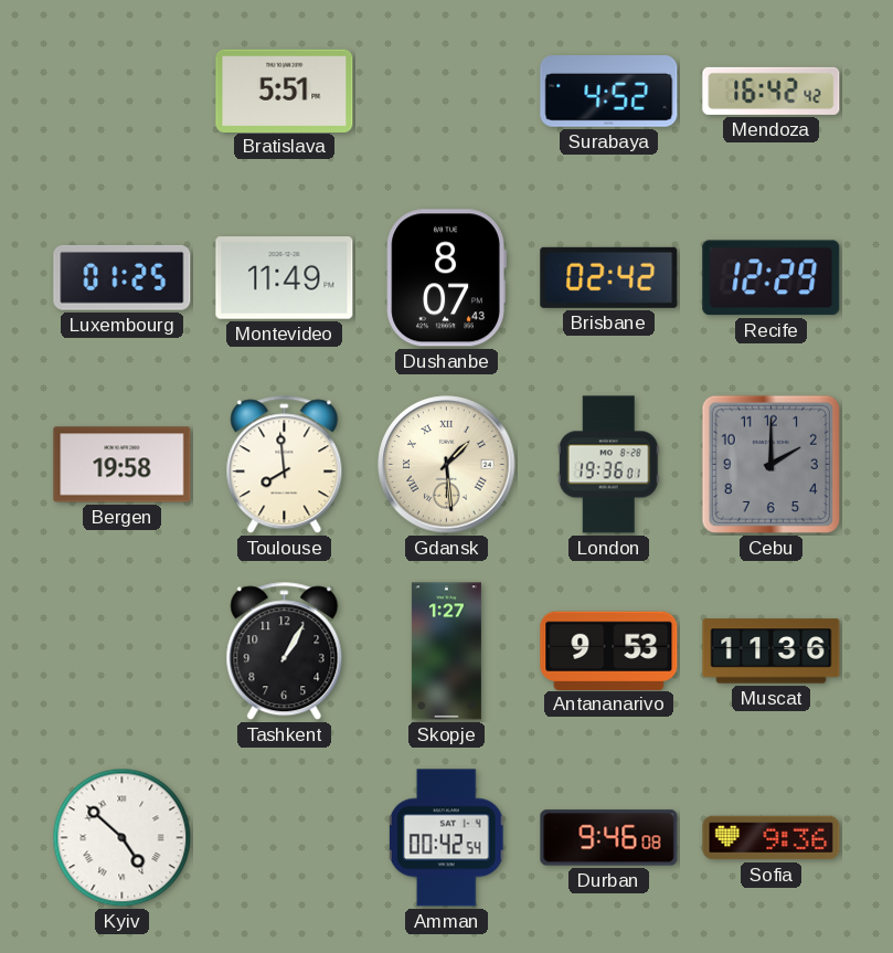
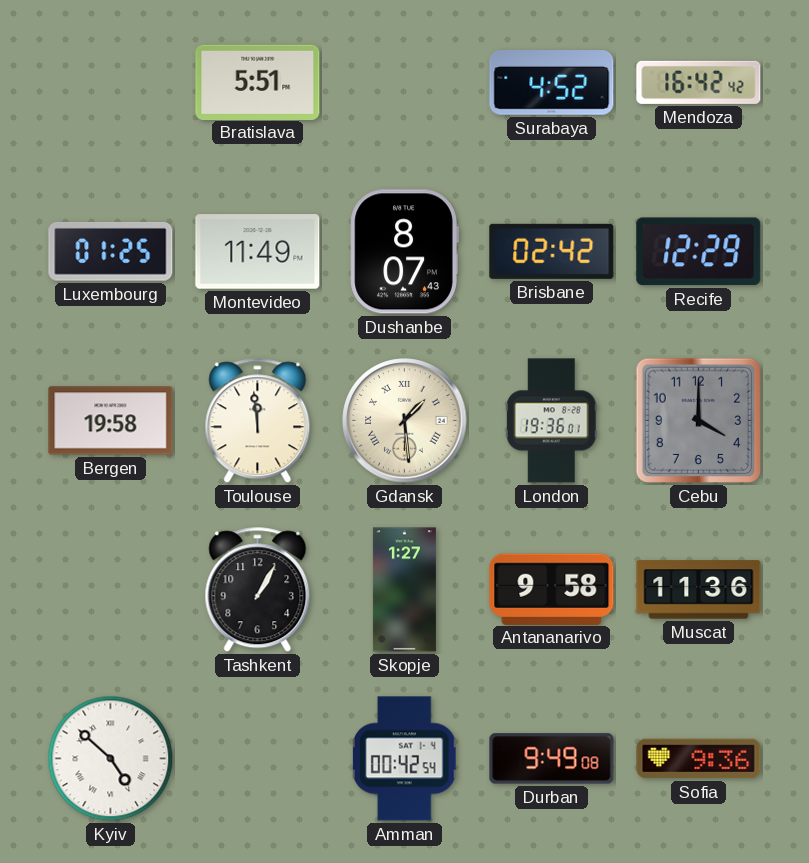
Toulouse: 7:59 -> 11:59 (258, 421)
Cebu: 2:00 -> 4:00 (698, 420)
Antananarivo: 9:53 -> 9:58 (552, 589)
Durban: 9:46 -> 9:49 (552, 759)
